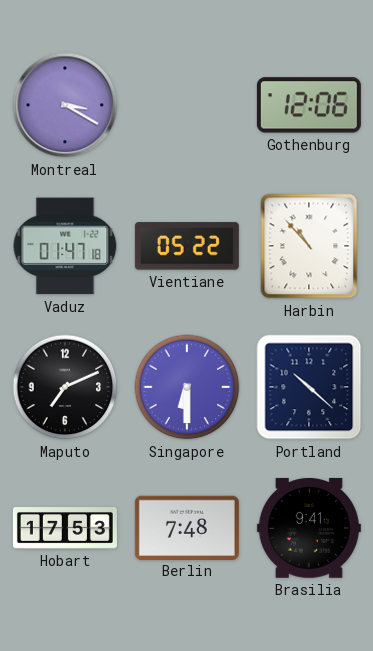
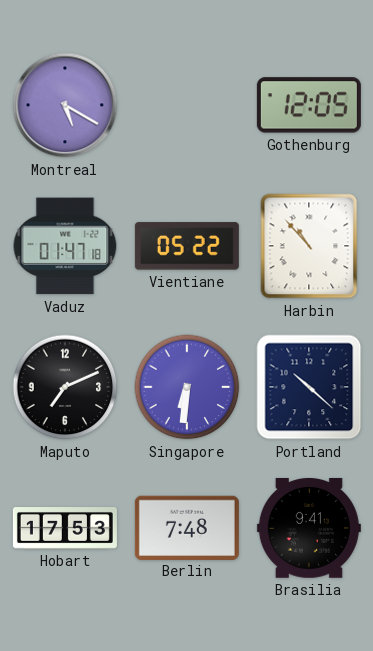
Montreal: 3:20 -> 5:20 (65, 105)
Gothenburg: 12:06 -> 12:05 (309, 105)
Singapore: 6:30 -> 6:31 (187, 387)
